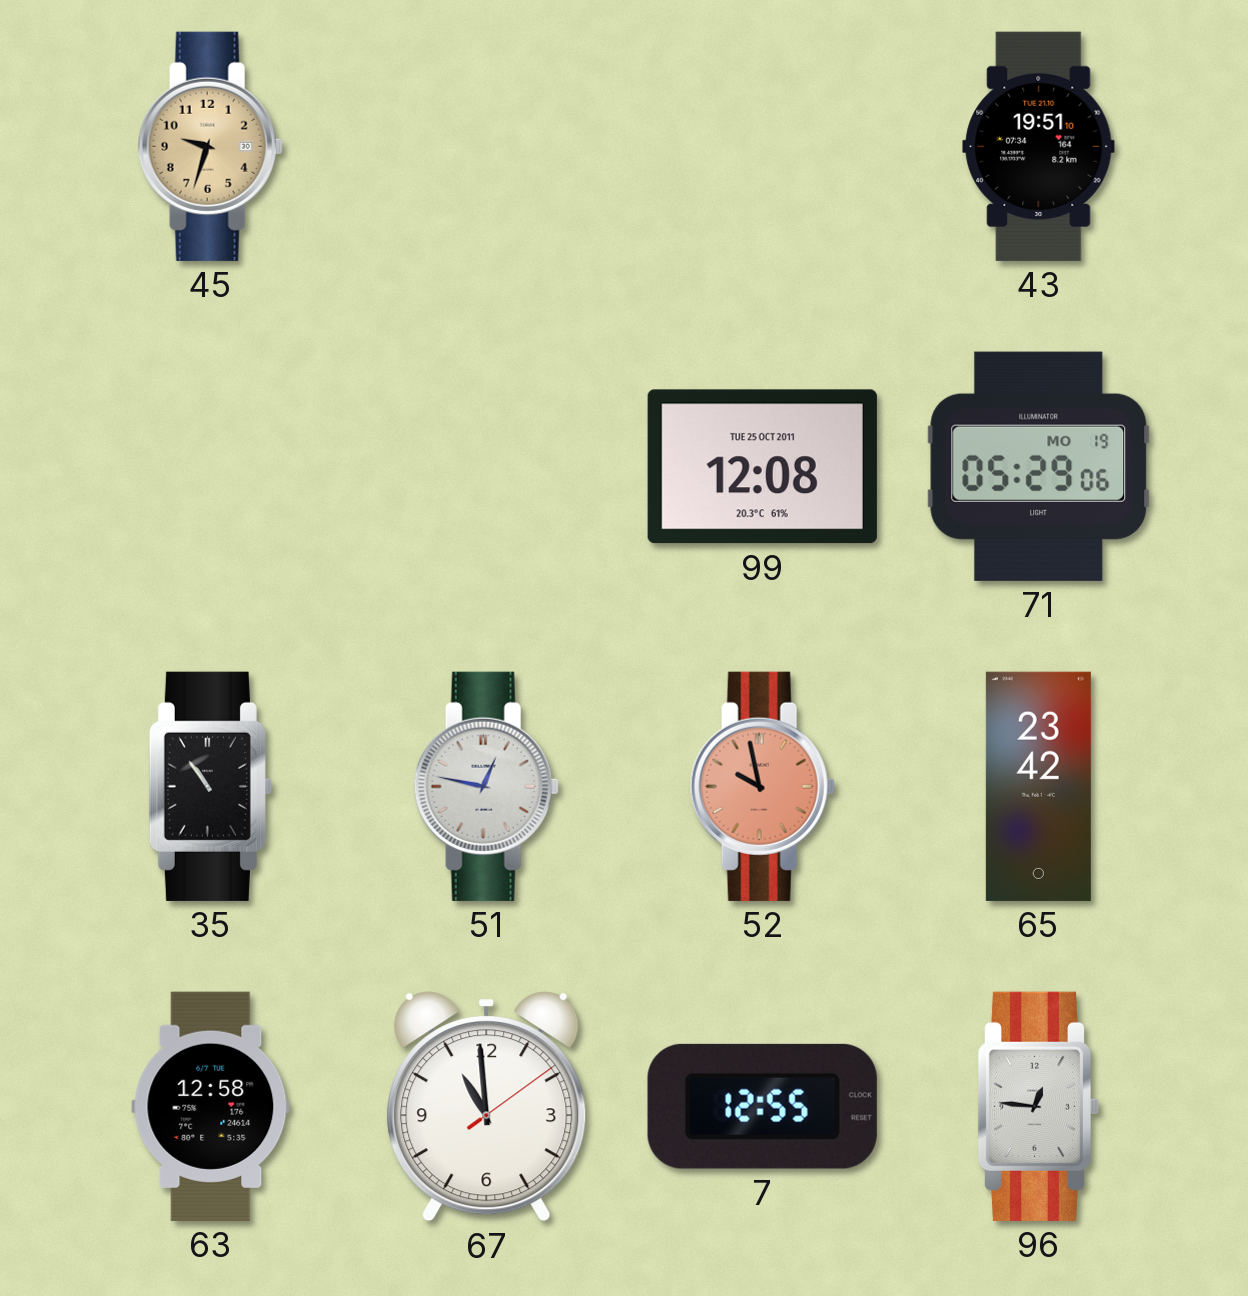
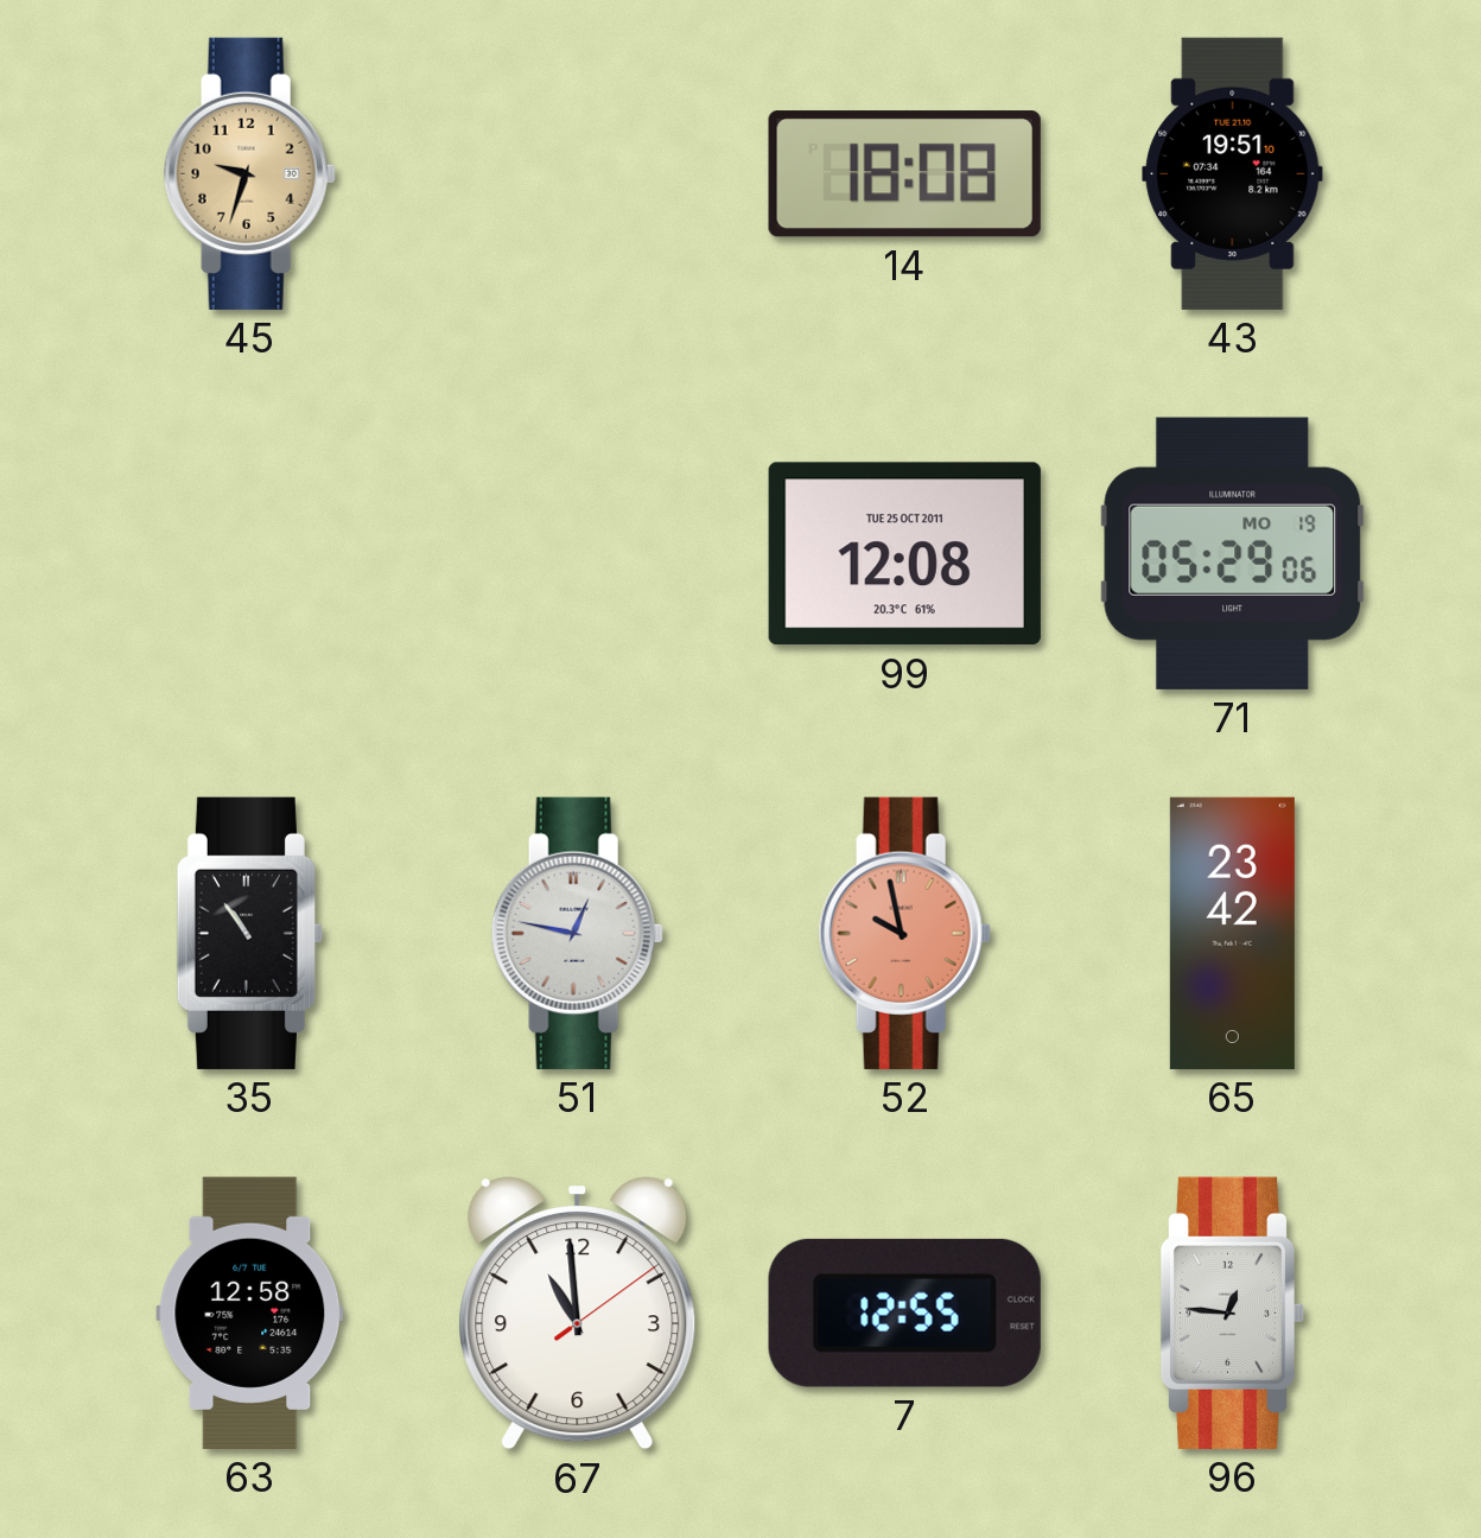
14: none -> 18:08 (904, 174)
